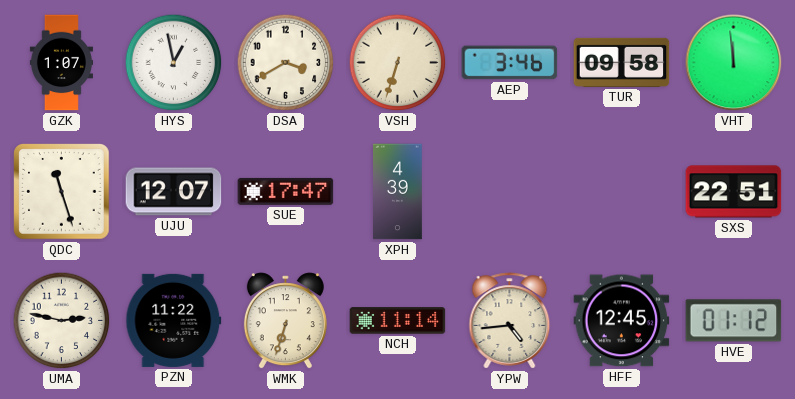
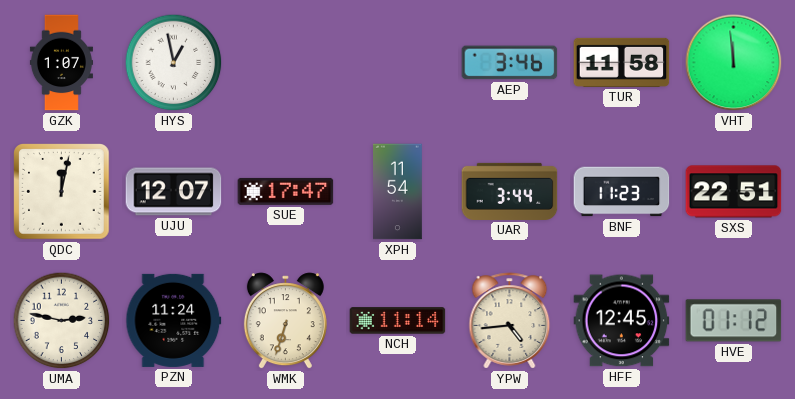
DSA: 3:40 -> none (286, 63)
VSH: 6:33 -> none (398, 63)
TUR: 09:58 -> 11:58 (622, 62)
QDC: 11:27 -> 12:02 (62, 192)
XPH: 4:39 -> 11:54 (398, 192)
UAR: none -> 3:44 (510, 191)
BNF: none -> 11:23 (622, 192)
PZN: 11:22 -> 11:24 (174, 320)
